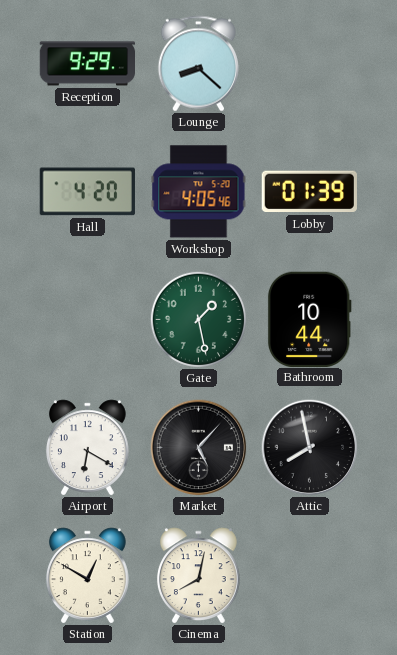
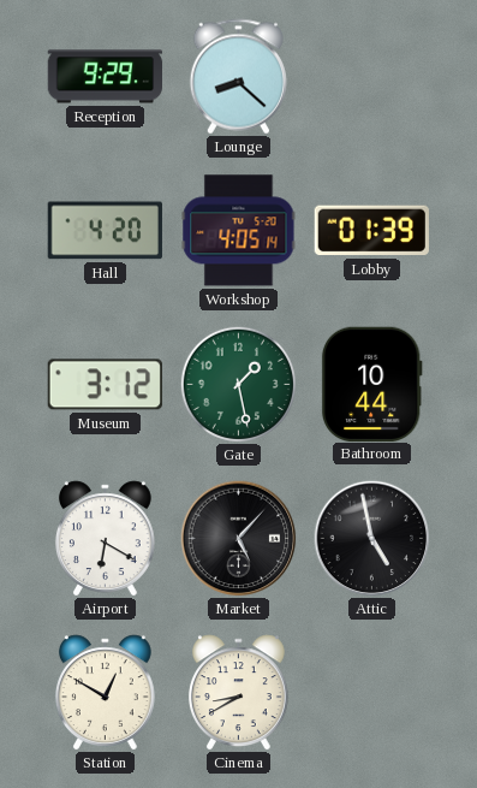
Workshop: 4:05:46 -> 4:05:14 (239, 231)
Museum: none -> 3:12 (105, 385)
Attic: 7:58 -> 4:58 (372, 539)
Cinema: 8:02 -> 8:40 (238, 692)
